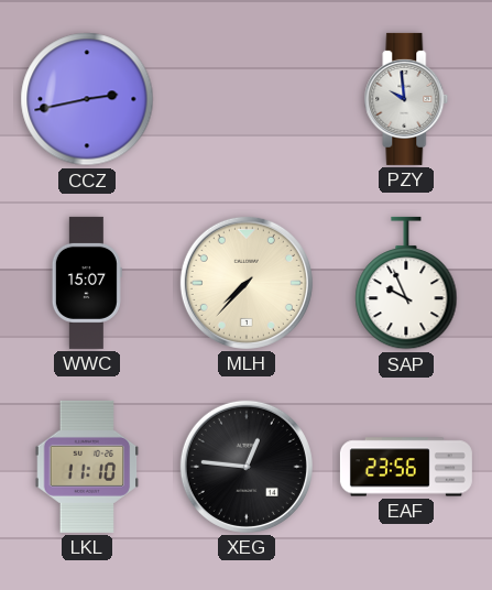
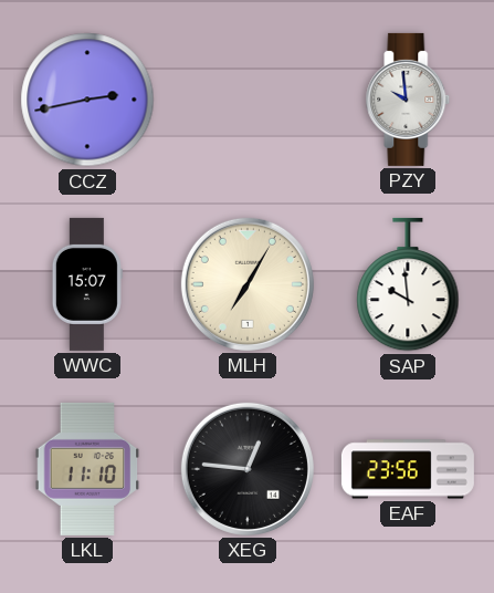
MLH: 7:37 -> 7:05 (248, 284)
SAP: 9:56 -> 9:59 (408, 284)
